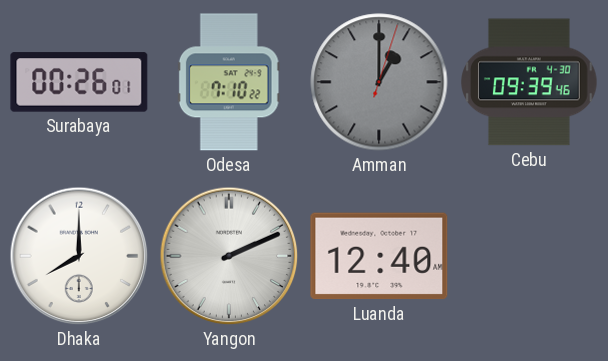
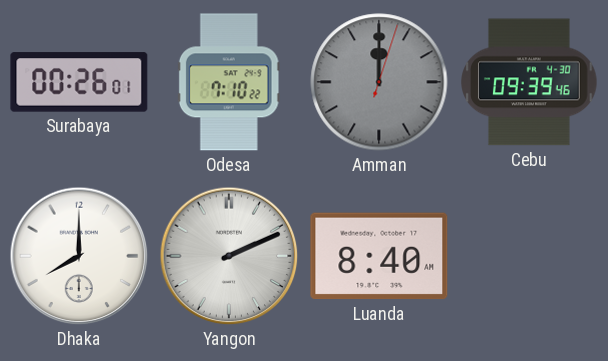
Amman: 1:00 -> 12:00 (379, 82)
Luanda: 12:40 -> 8:40 (379, 256)
